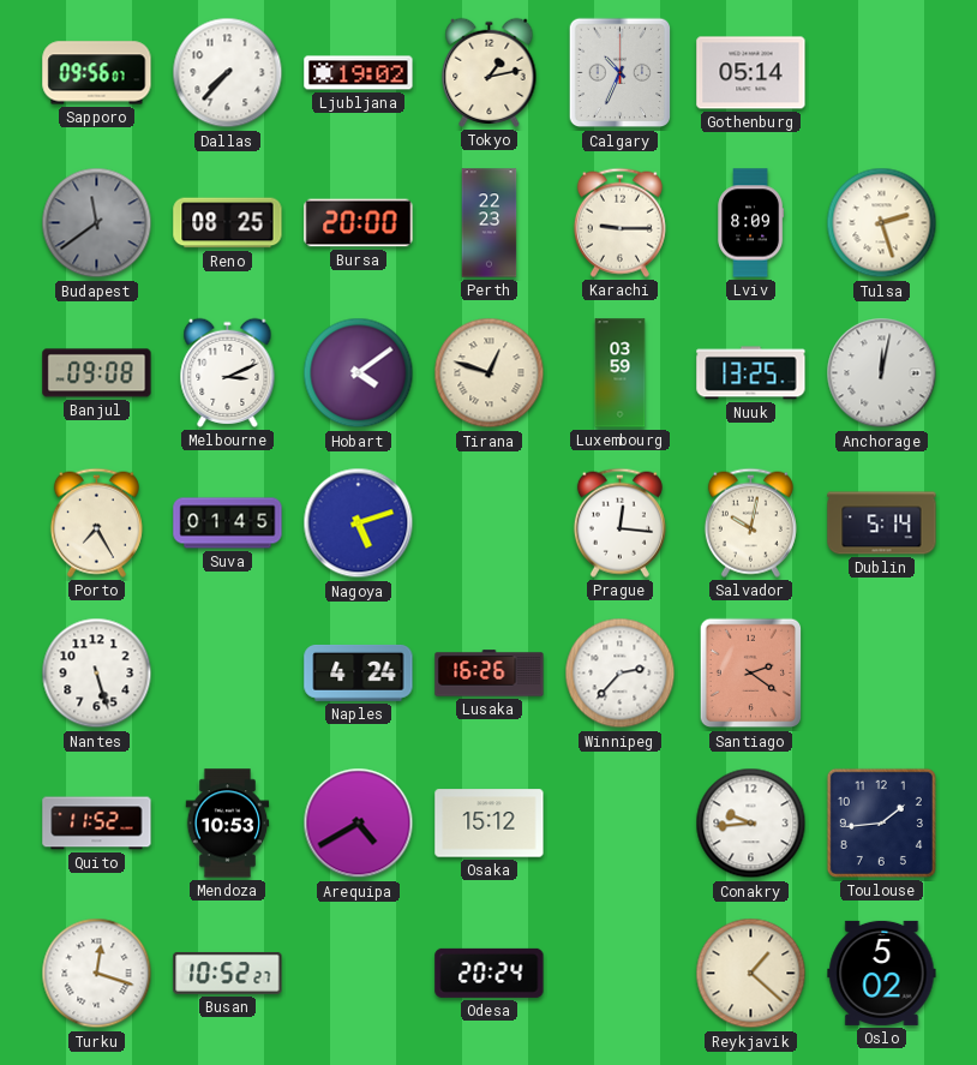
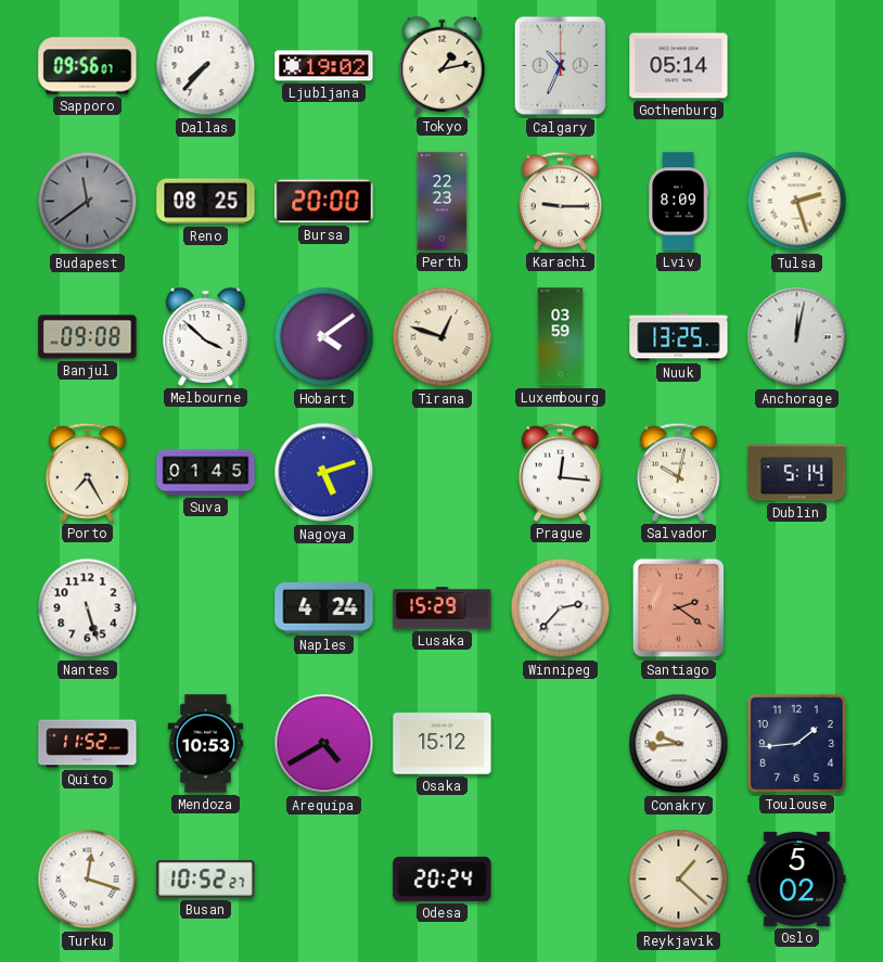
Melbourne: 3:11 -> 3:52 (206, 336)
Lusaka: 16:26 -> 15:29 (443, 608)
